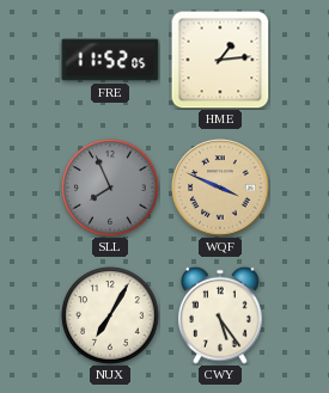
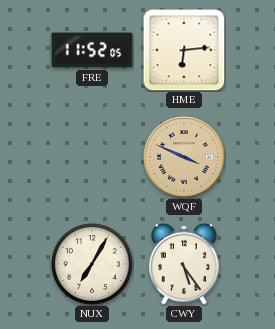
HME: 1:14 -> 6:14 (184, 50)
SLL: 7:56 -> none (110, 188)
